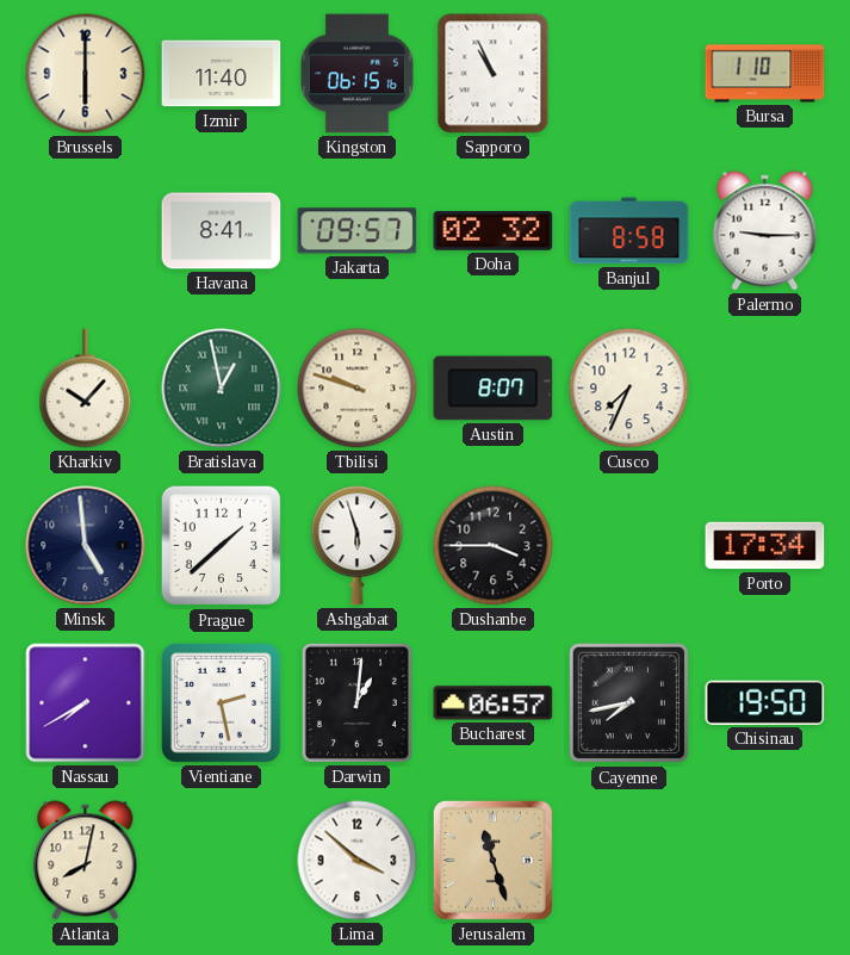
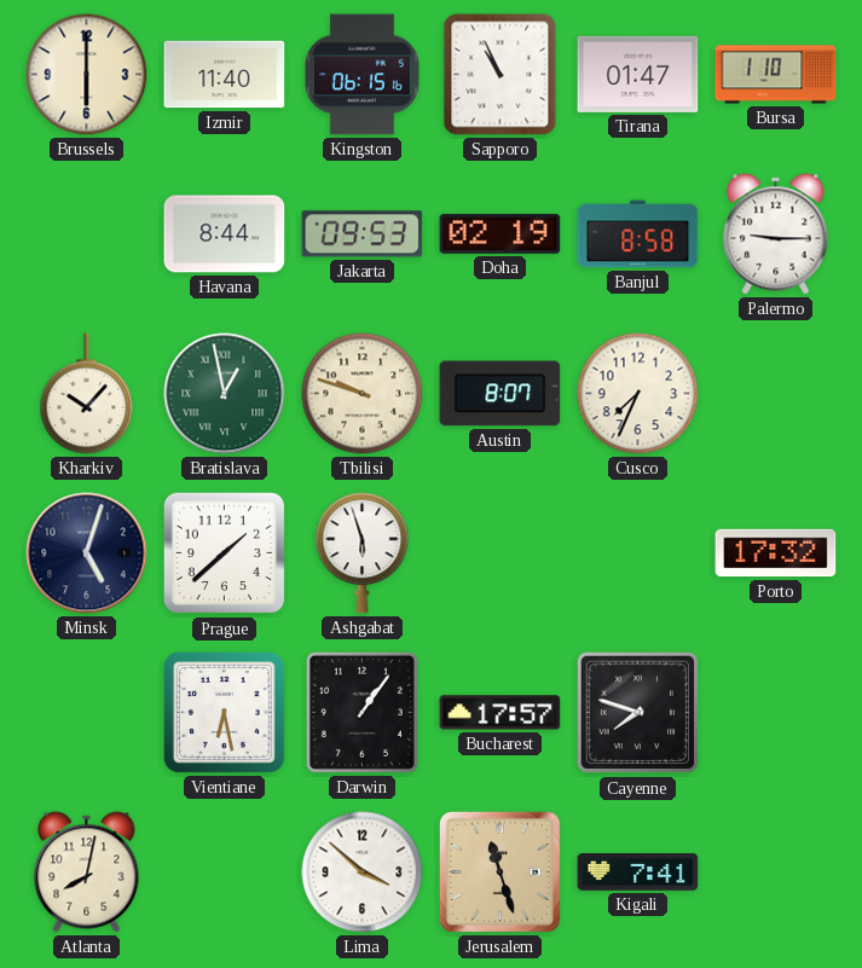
Tirana: none -> 01:47 (638, 74)
Havana: 8:41 -> 8:44 (225, 234)
Jakarta: 09:57 -> 09:53 (363, 234)
Doha: 02:32 -> 02:19 (501, 234)
Minsk: 4:59 -> 5:03 (87, 553)
Dushanbe: 3:45 -> none (494, 546)
Porto: 17:34 -> 17:32 (776, 553)
Nassau: 7:40 -> none (86, 703)
Vientiane: 2:28 -> 6:28 (225, 713)
Darwin: 1:01 -> 1:06 (361, 712)
Bucharest: 06:57 -> 17:57 (501, 713)
Cayenne: 7:43 -> 7:48 (638, 713)
Chisinau: 19:50 -> none (765, 702)
Kigali: none -> 7:41 (638, 873)
